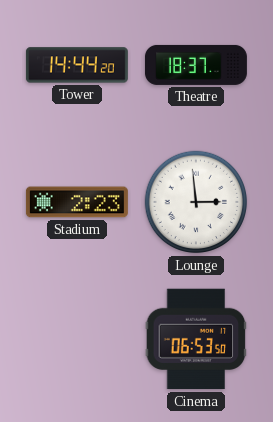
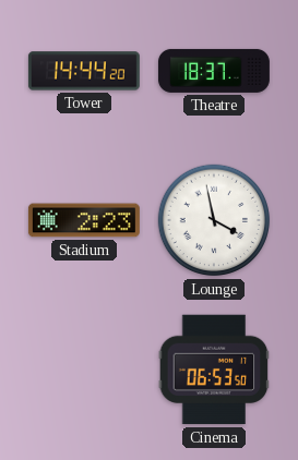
Lounge: 2:59 -> 3:58 (214, 220)
